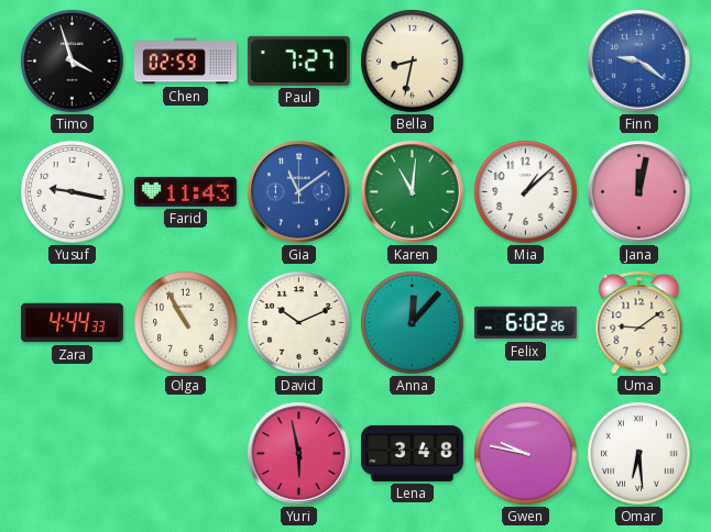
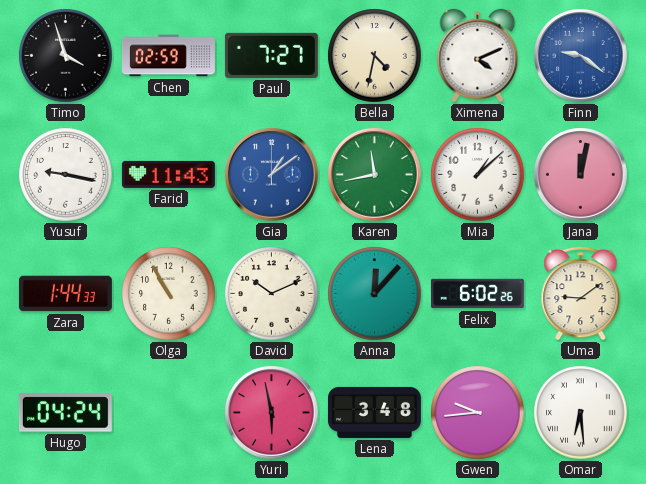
Bella: 8:32 -> 4:32 (375, 56)
Ximena: none -> 4:11 (478, 56)
Gia: 11:09 -> 1:09 (272, 175)
Karen: 11:01 -> 11:43 (375, 175)
Zara: 4:44 -> 1:44 (65, 294)
Hugo: none -> 04:24 (65, 413)
Gwen: 9:47 -> 9:44 (478, 413)
